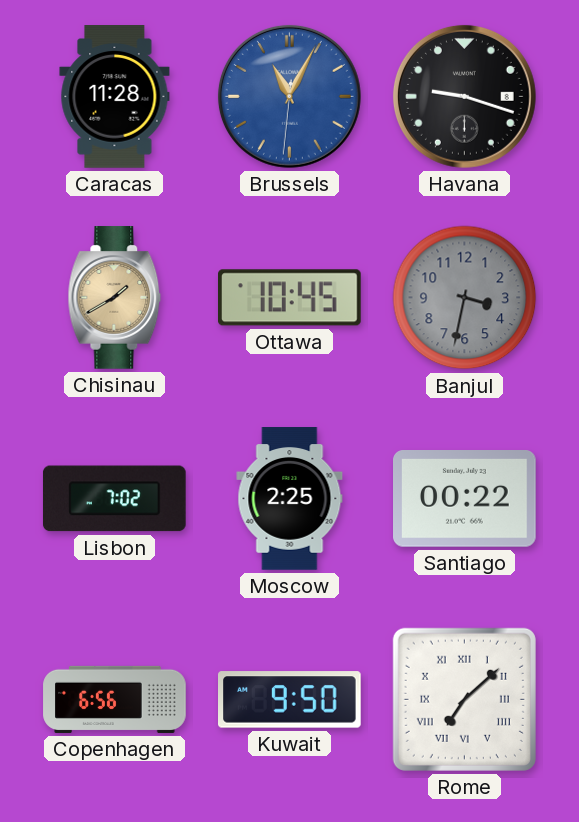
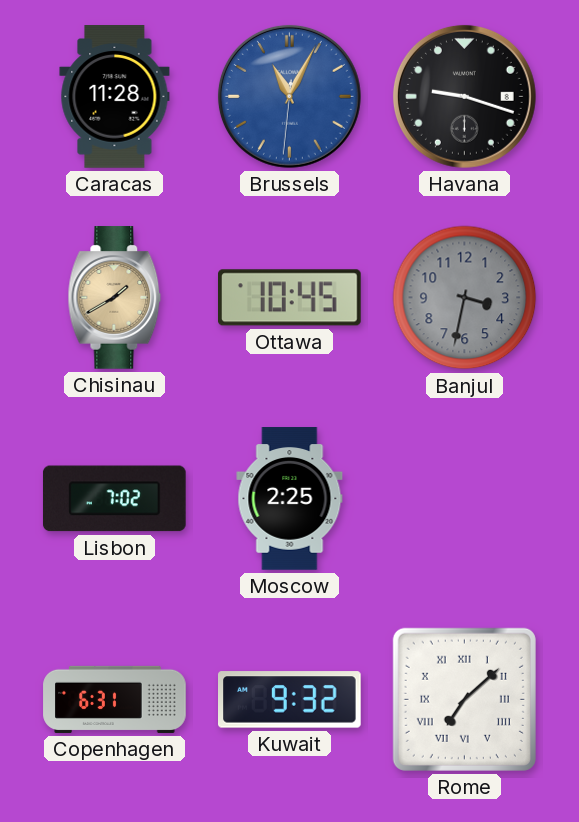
Santiago: 00:22 -> none (465, 499)
Copenhagen: 6:56 -> 6:31 (115, 699)
Kuwait: 9:50 -> 9:32 (290, 700)
